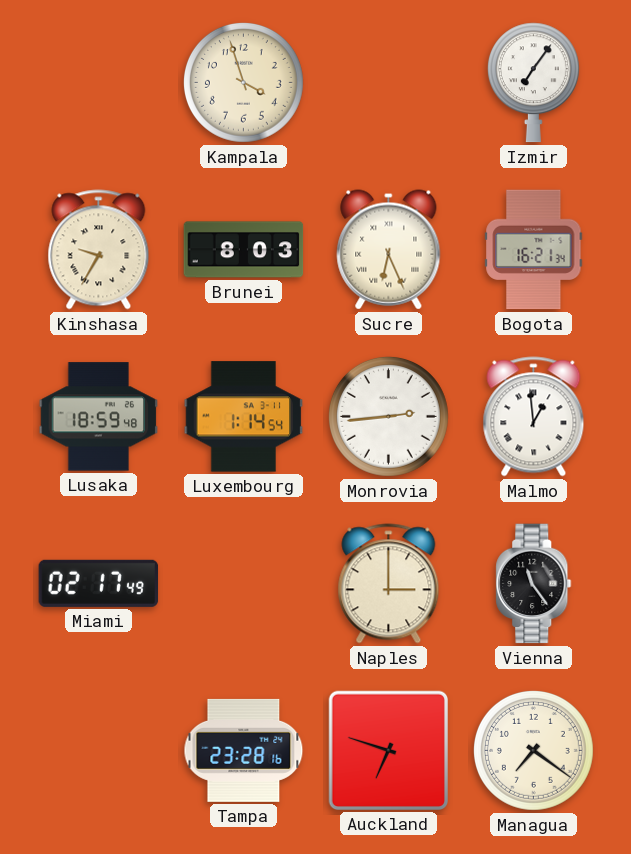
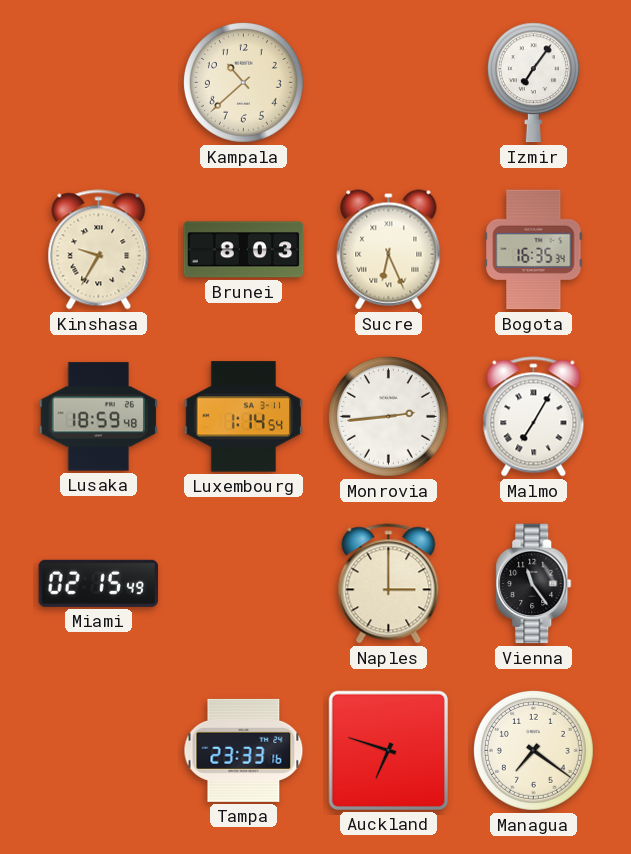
Kampala: 3:57 -> 10:38 (243, 82)
Bogota: 16:21 -> 16:35 (534, 250)
Malmo: 12:59 -> 7:05 (534, 417)
Miami: 02:17 -> 02:15 (99, 583)
Tampa: 23:28 -> 23:33 (244, 750)
